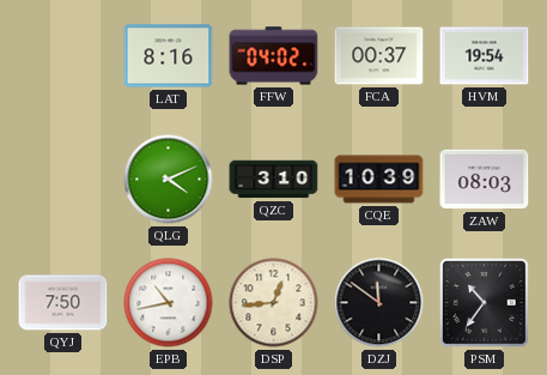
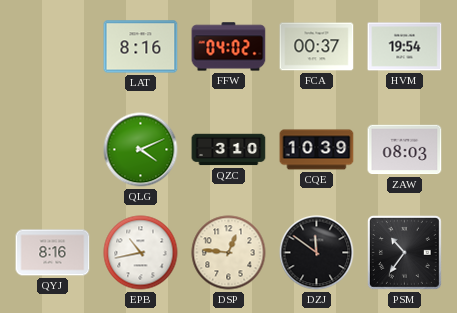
QYJ: 7:50 -> 8:16 (53, 253)
DSP: 12:44 -> 12:46 (229, 253)
